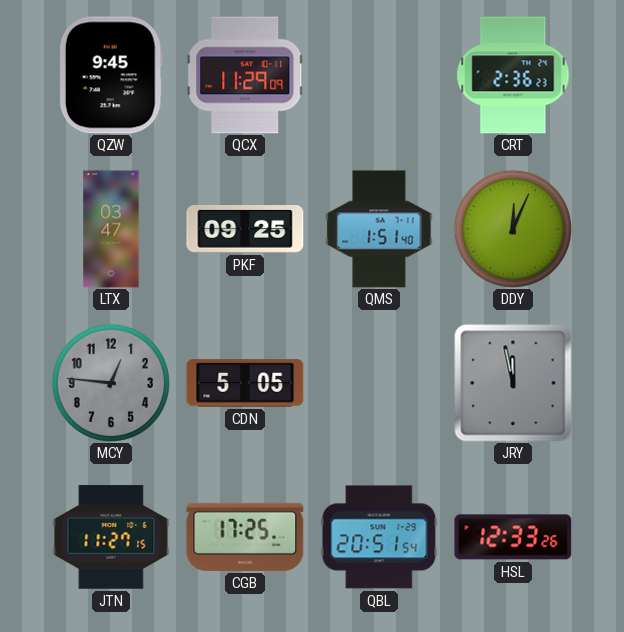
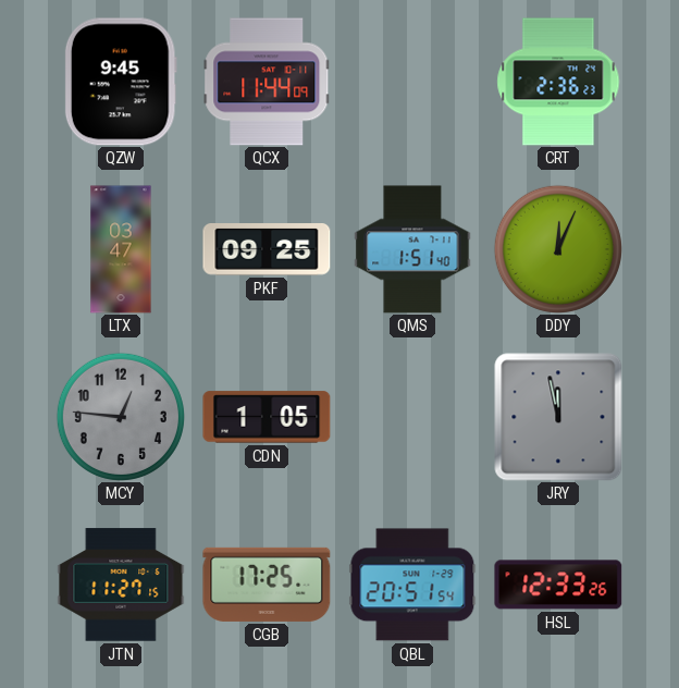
QCX: 11:29 -> 11:44 (267, 82)
CDN: 5:05 -> 1:05 (267, 417)
